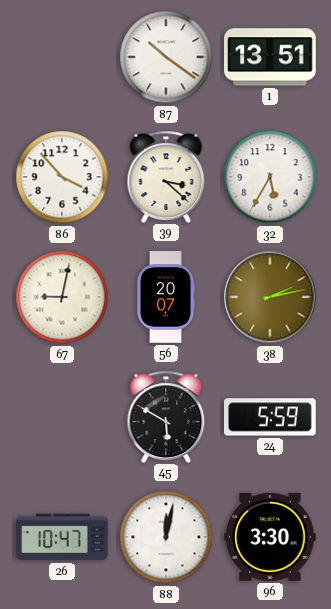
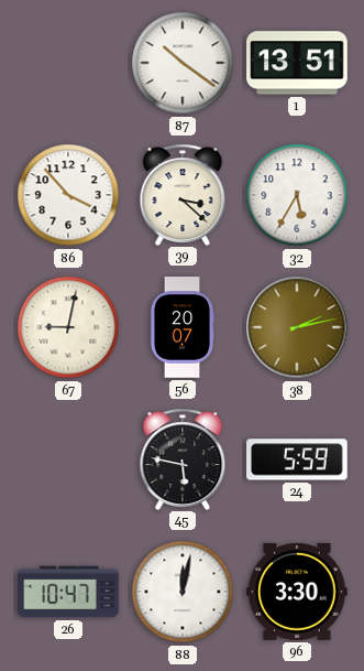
45: 5:50 -> 5:47 (183, 458)
